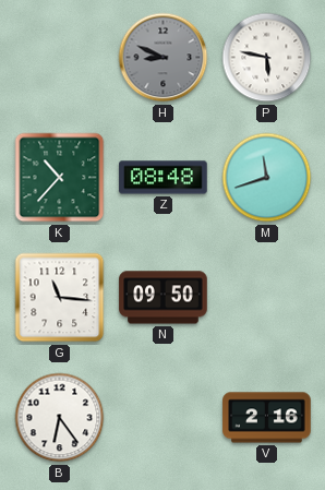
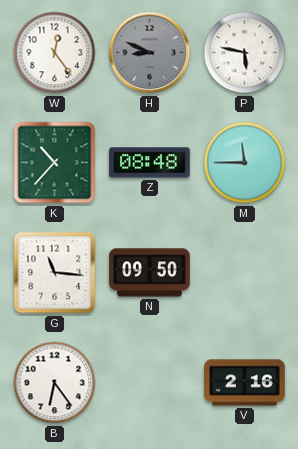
W: none -> 12:24 (55, 53)
M: 11:42 -> 11:45 (245, 163)
